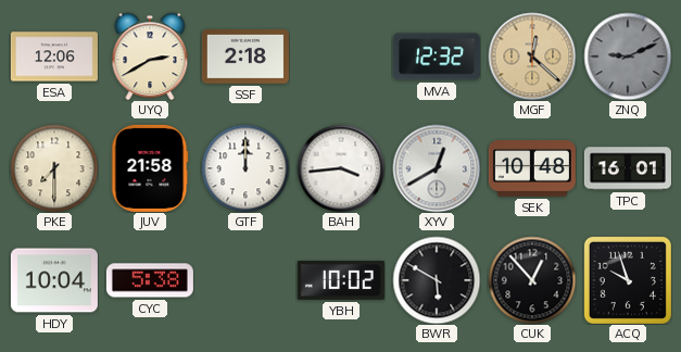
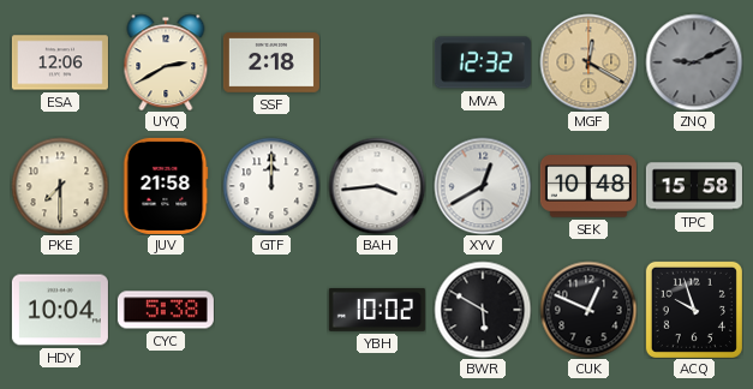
MGF: 12:22 -> 12:20 (588, 62)
TPC: 16:01 -> 15:58 (694, 186)
CUK: 12:53 -> 12:49 (588, 310)
